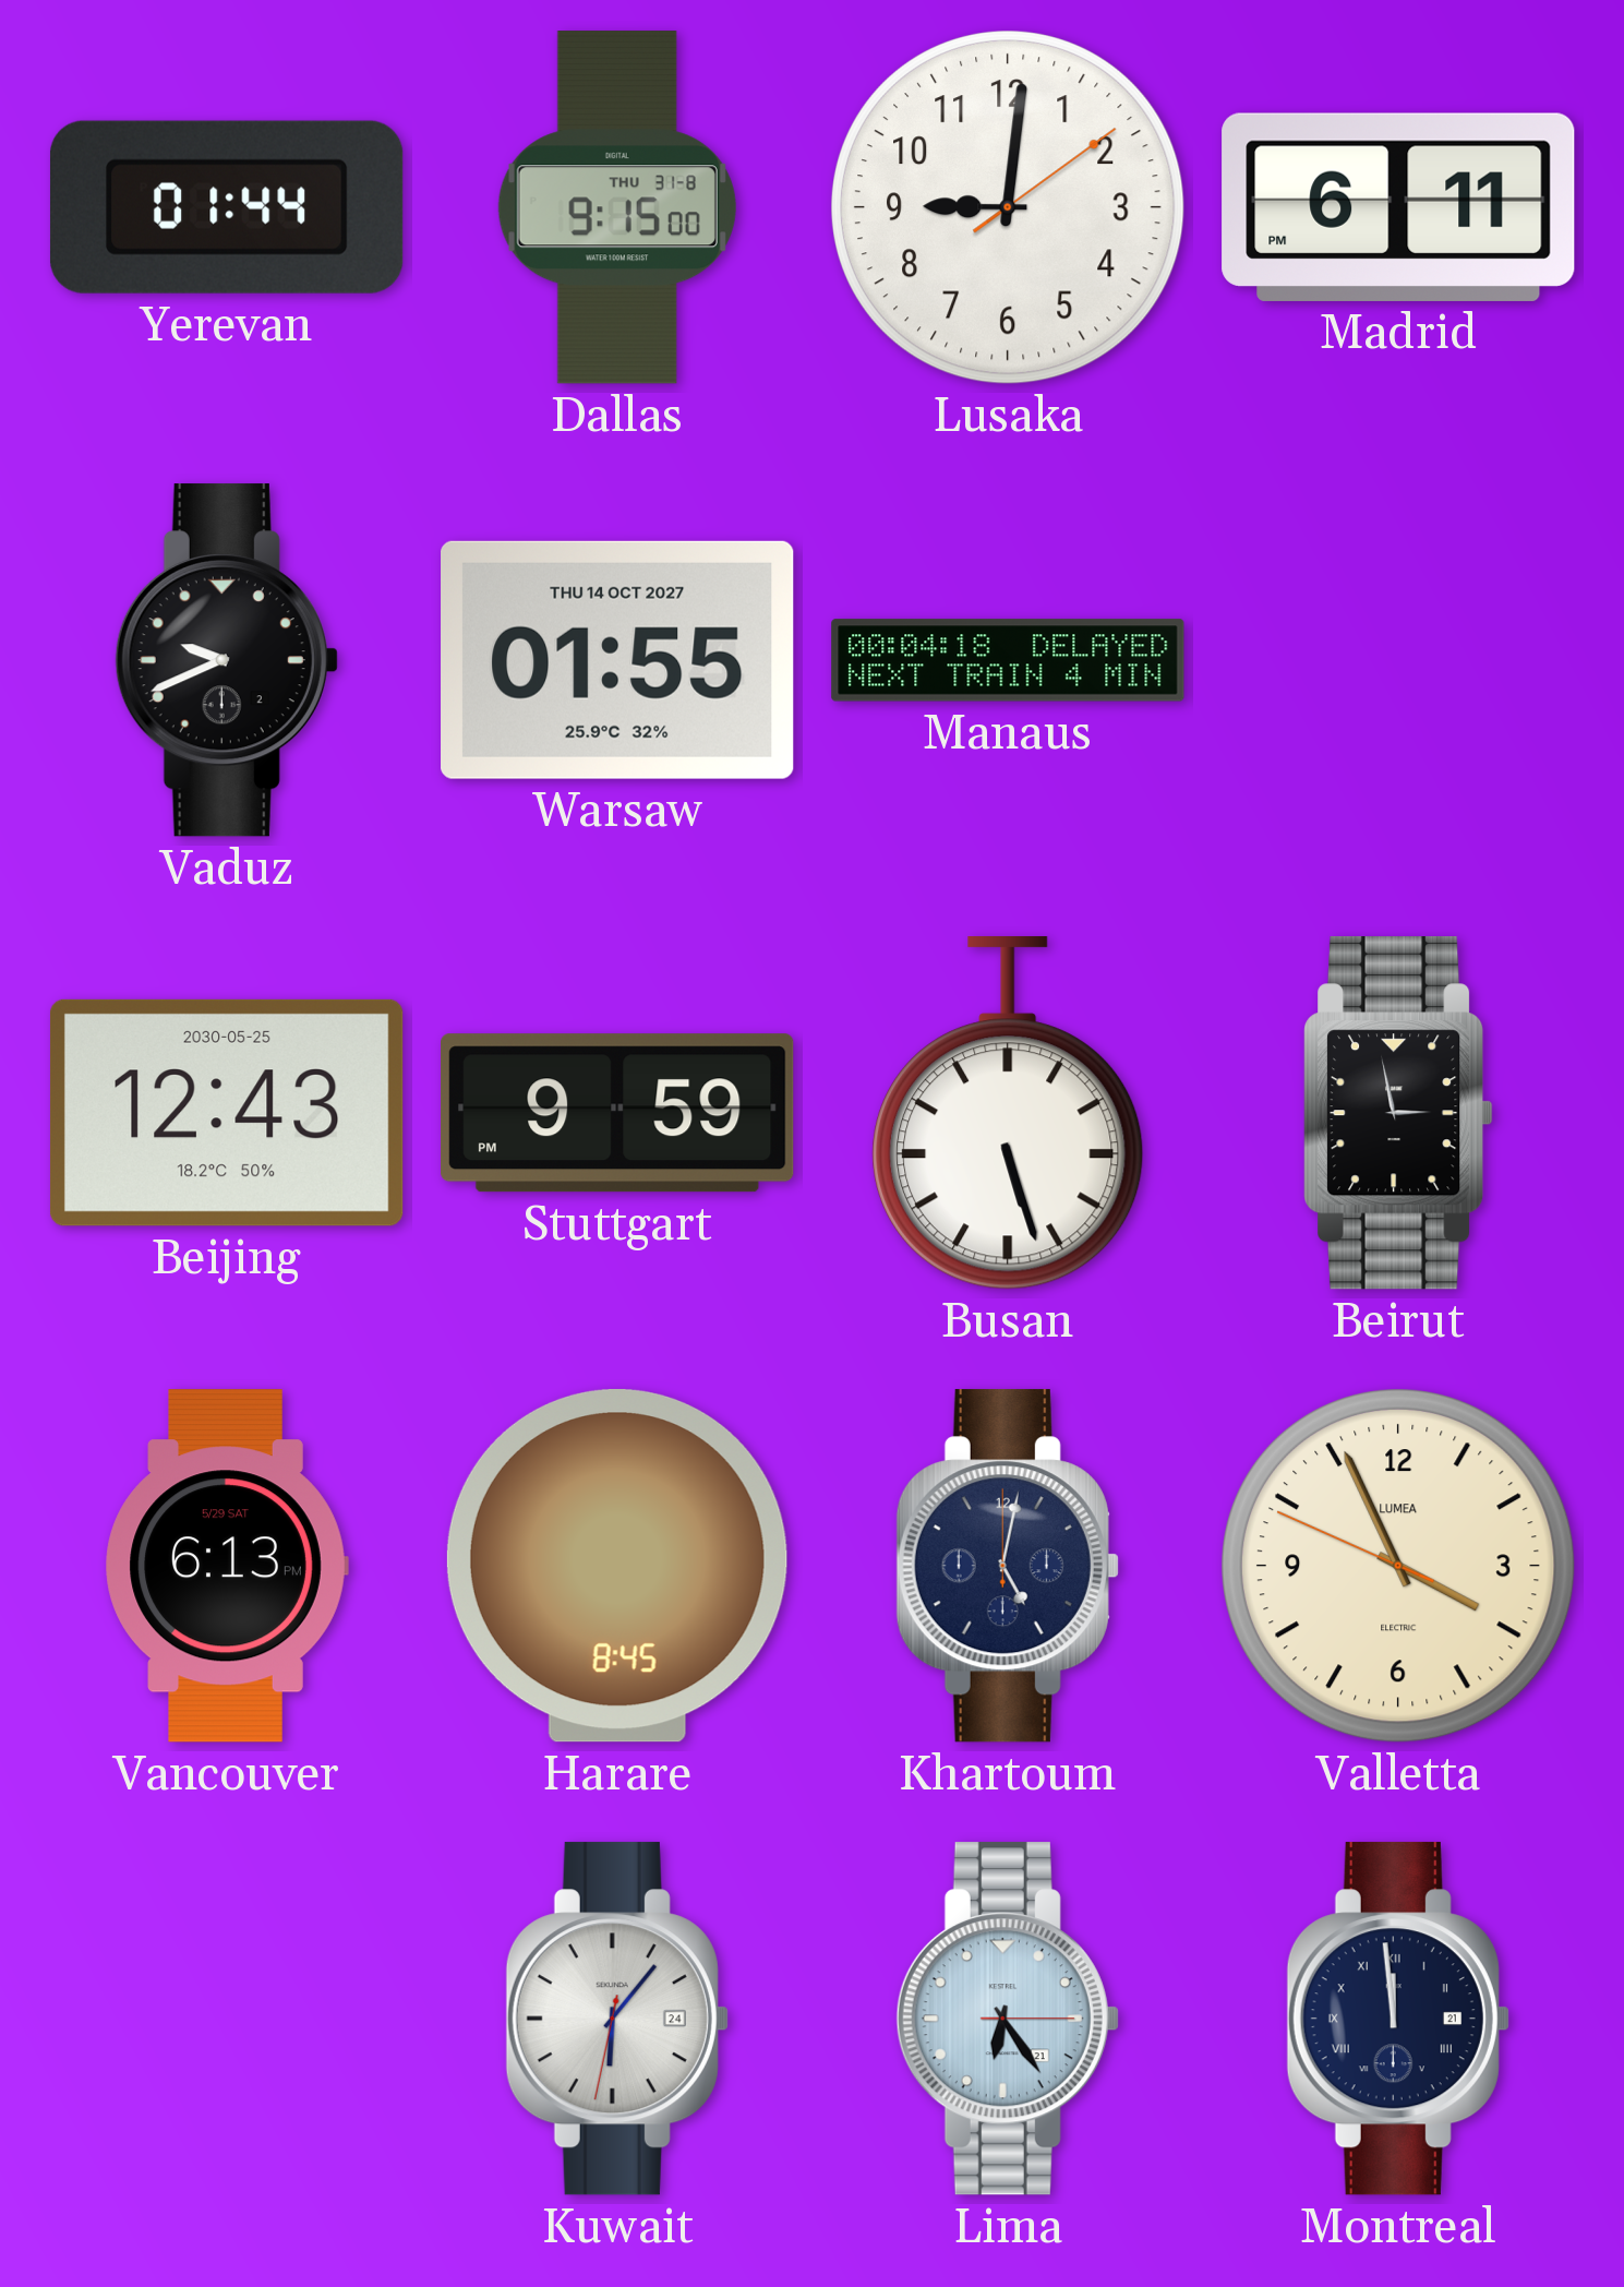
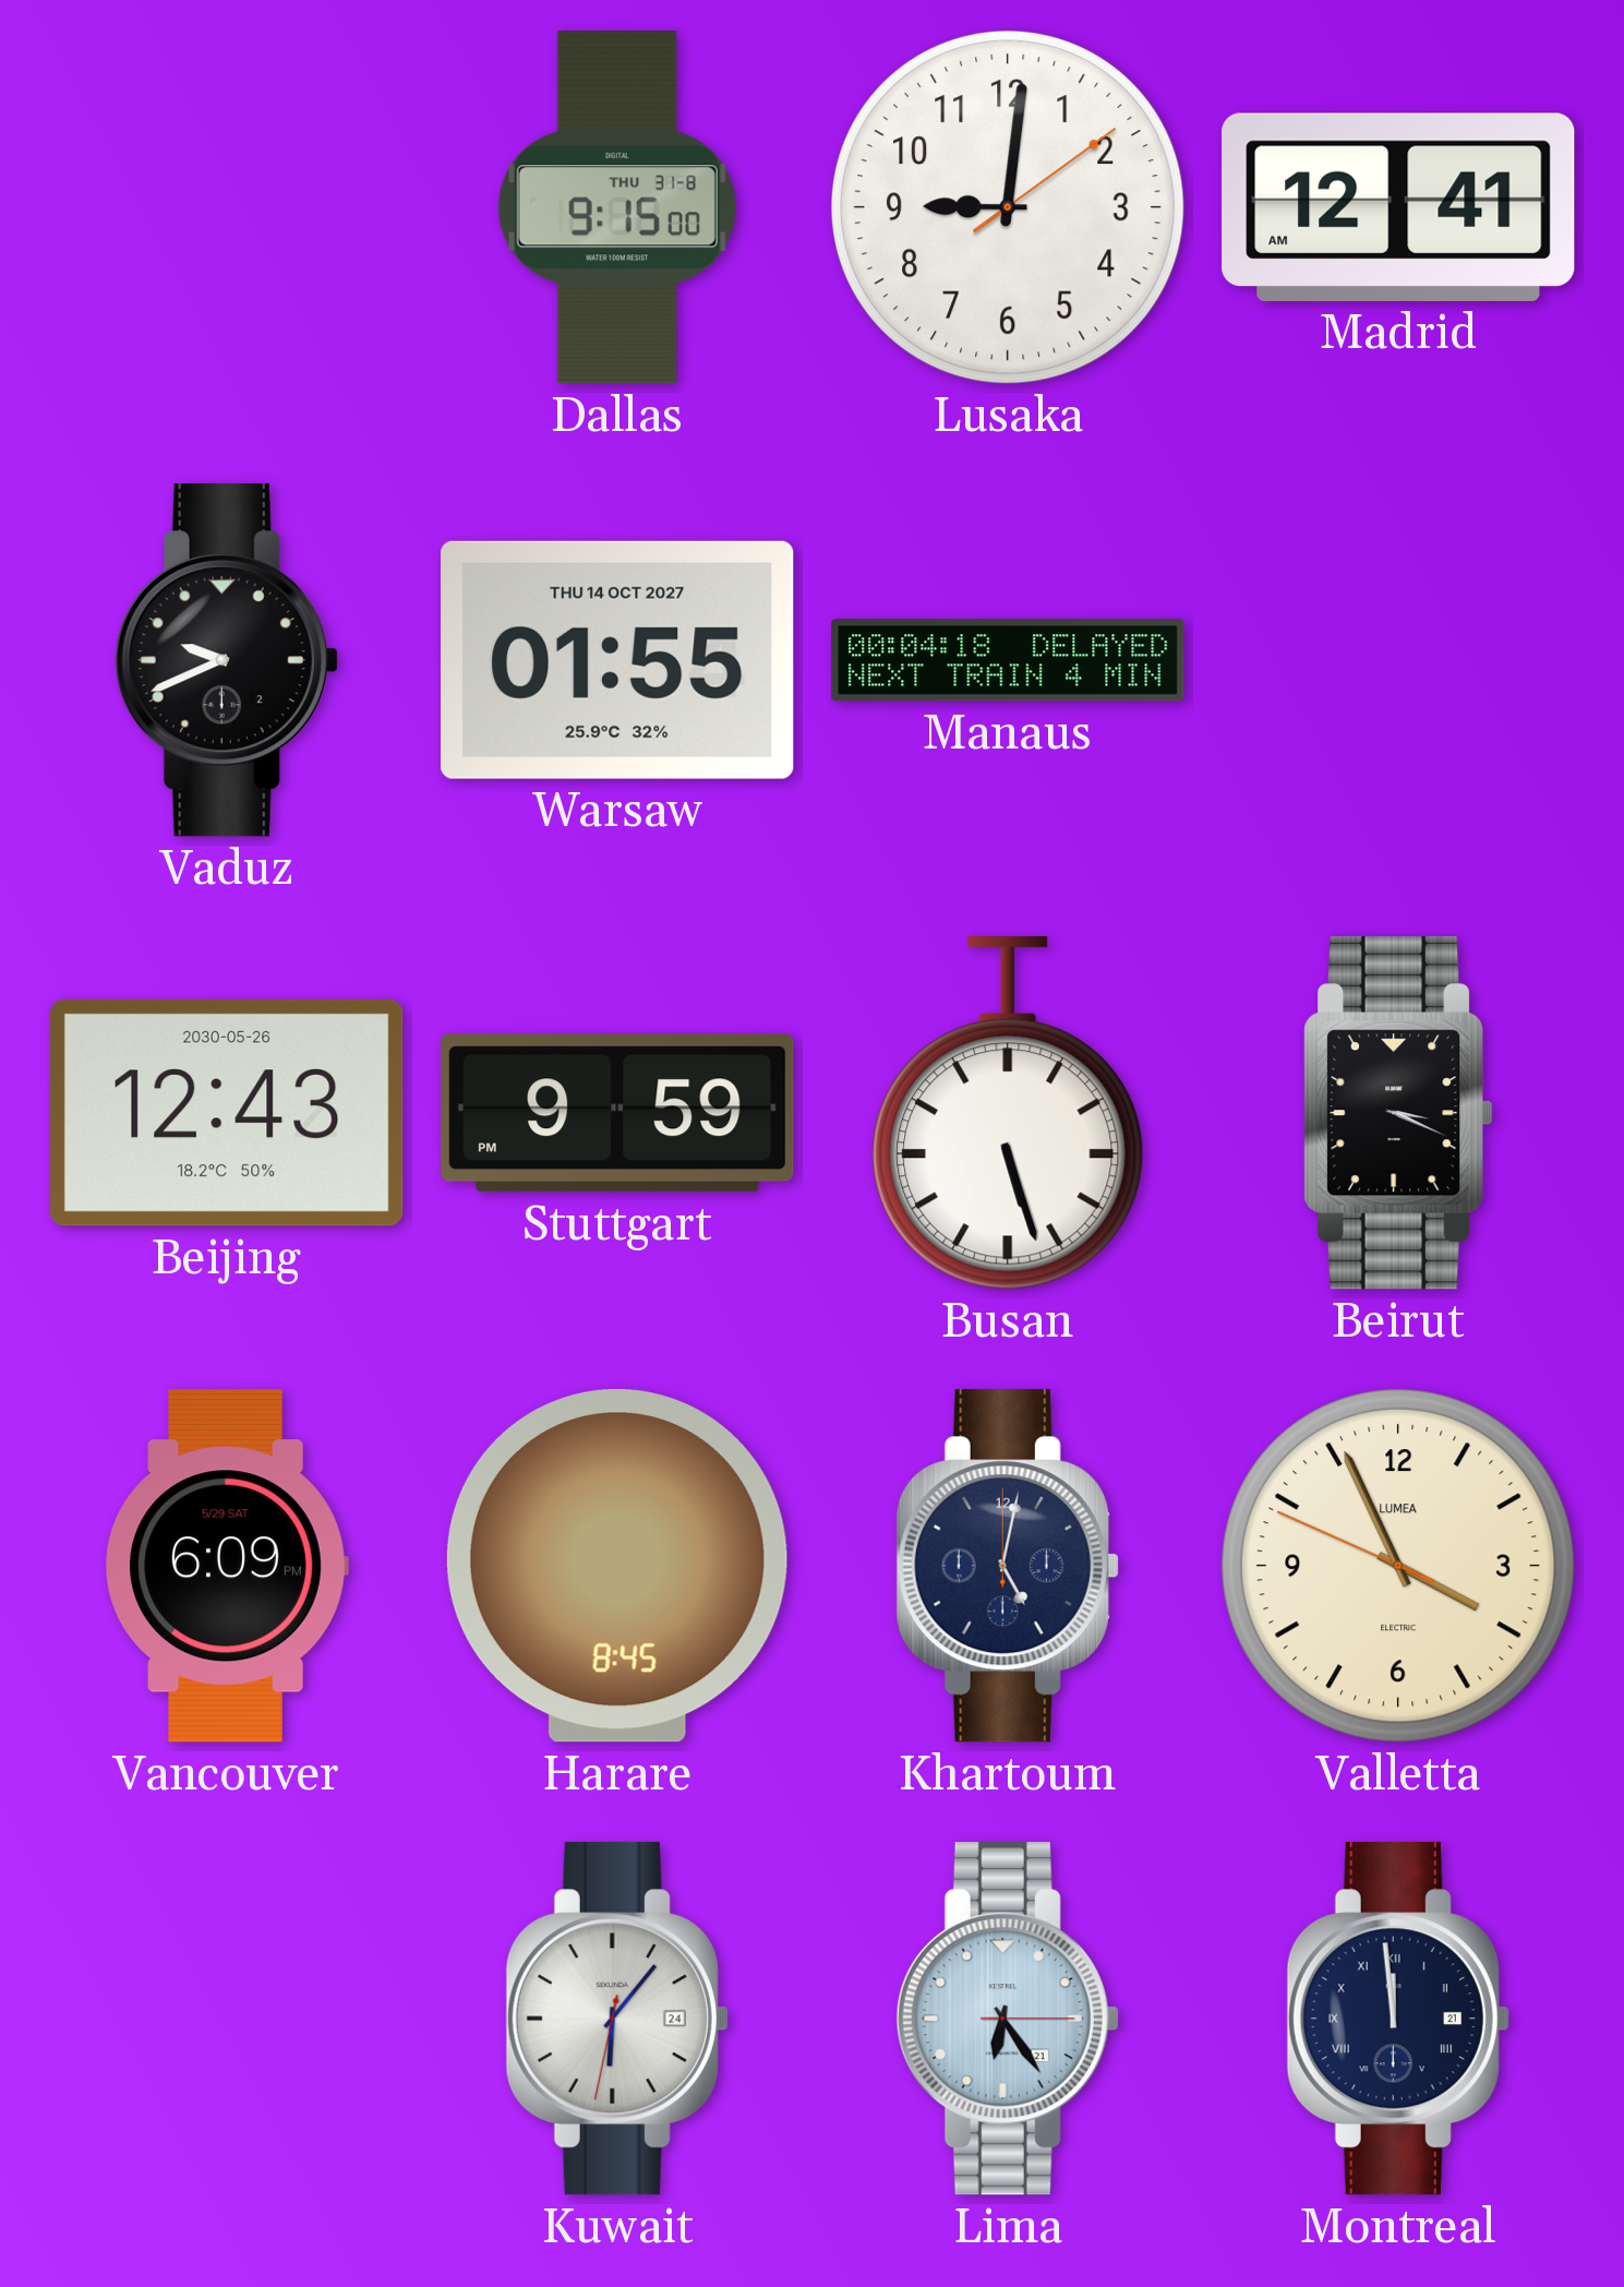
Yerevan: 01:44 -> none (227, 207)
Madrid: 6:11 -> 12:41 (1398, 207)
Beijing date: 2030-05-25 -> 2030-05-26 (227, 1113)
Beirut: 2:58 -> 3:19 (1398, 1113)
Vancouver: 6:13 -> 6:09 (227, 1566)
